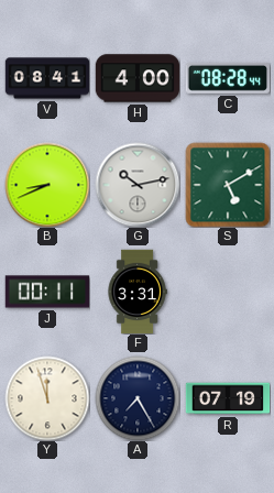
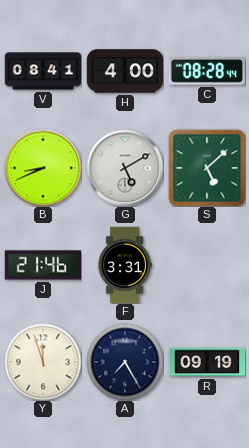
G: 10:13 -> 5:10 (125, 168)
S: 5:10 -> 5:08 (207, 168)
J: 00:11 -> 21:46 (43, 265)
R: 07:19 -> 09:19 (207, 362)
